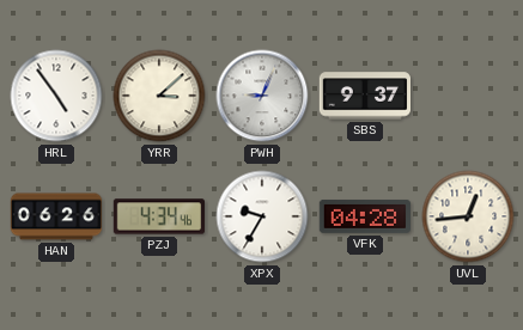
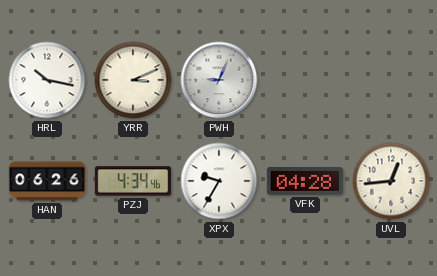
HRL: 4:54 -> 10:17 (47, 80)
YRR: 3:08 -> 3:11 (133, 80)
SBS: 9:37 -> none (364, 96)
